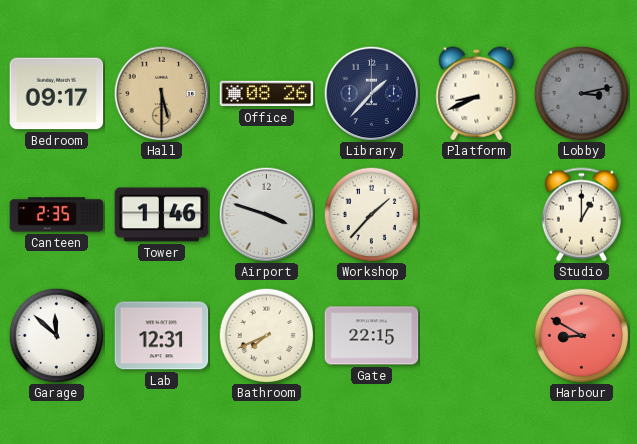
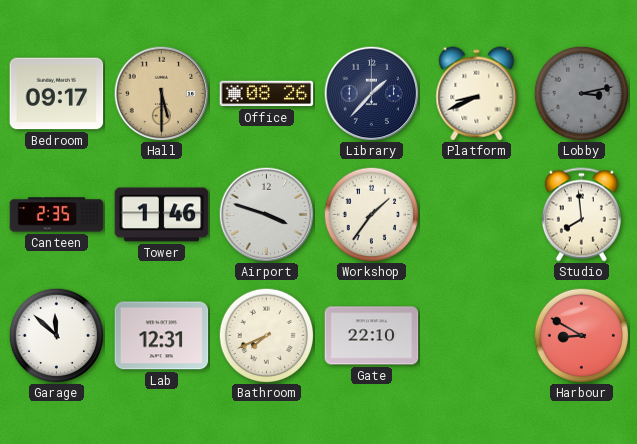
Workshop: 1:37 -> 1:36 (371, 214)
Studio: 1:00 -> 7:59 (581, 215)
Gate: 22:15 -> 22:10 (372, 336)
